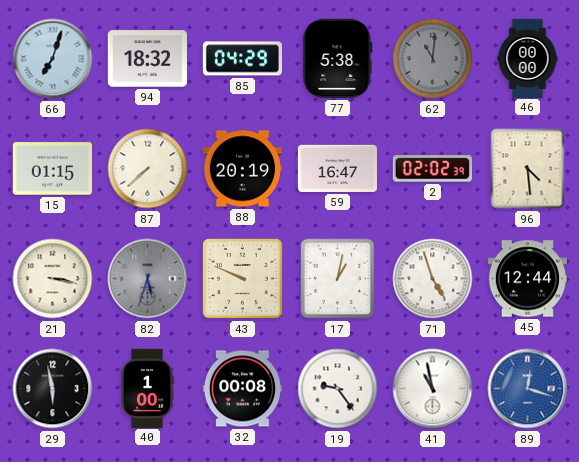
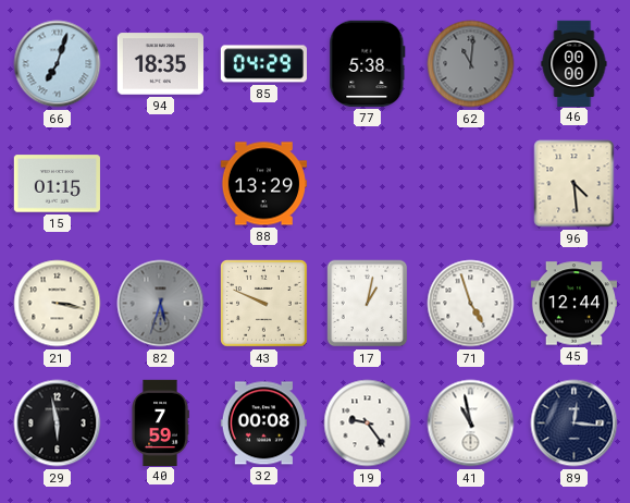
94: 18:32 -> 18:35 (160, 64)
87: 7:38 -> none (148, 169)
88: 20:19 -> 13:29 (263, 184)
59: 16:47 -> none (337, 168)
2: 02:02 -> none (432, 169)
40: 1:00 -> 7:59 (160, 422)
89: 12:18 -> 12:16 (575, 424)
89 dial: blue -> navy (575, 424)
